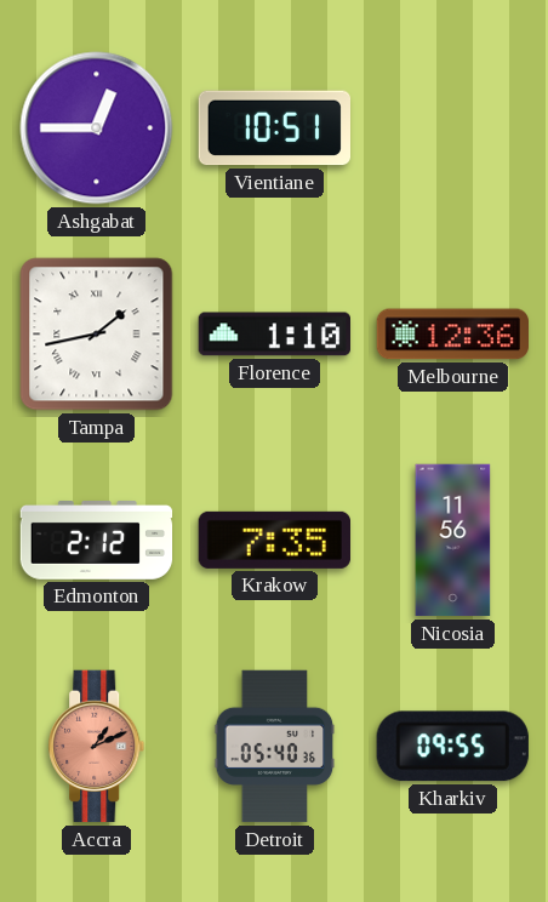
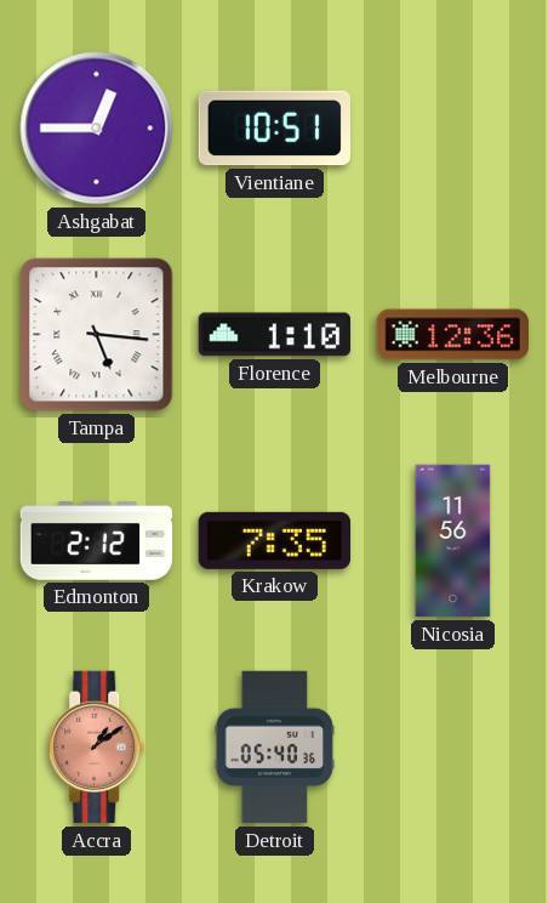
Tampa: 1:43 -> 5:16 (97, 335)
Accra: 1:11 -> 1:09 (97, 748)
Kharkiv: 09:55 -> none (452, 747)
